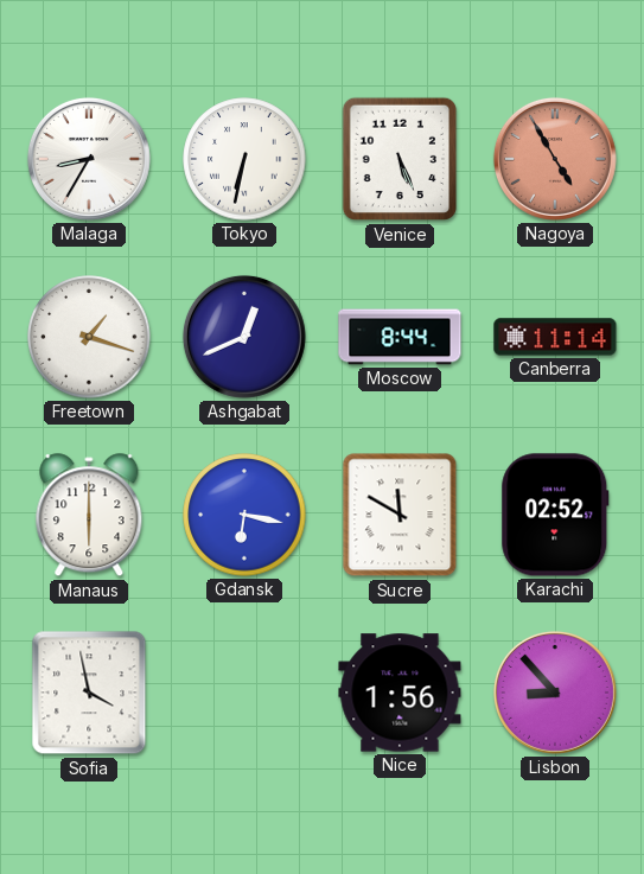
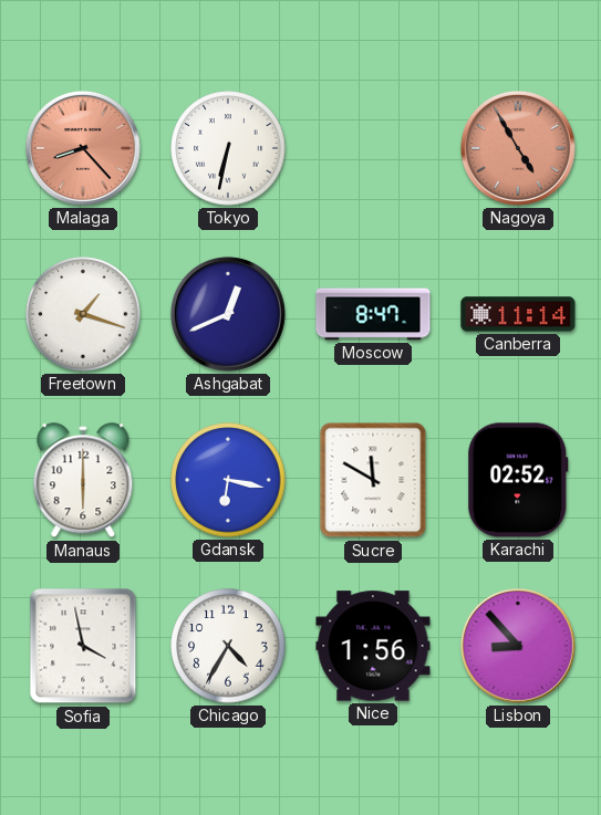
Malaga: 8:35 -> 8:23 (83, 148)
Malaga dial: white -> salmon (83, 148)
Venice: 5:26 -> none (398, 159)
Moscow: 8:44 -> 8:47 (373, 314)
Chicago: none -> 4:35 (228, 646)
